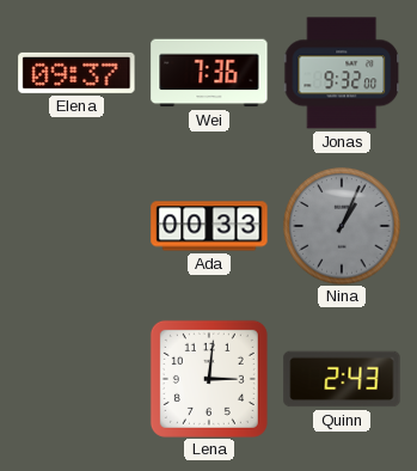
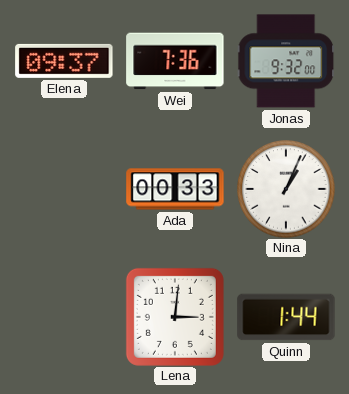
Nina dial: grey -> white (286, 189)
Quinn: 2:43 -> 1:44 (286, 317)
